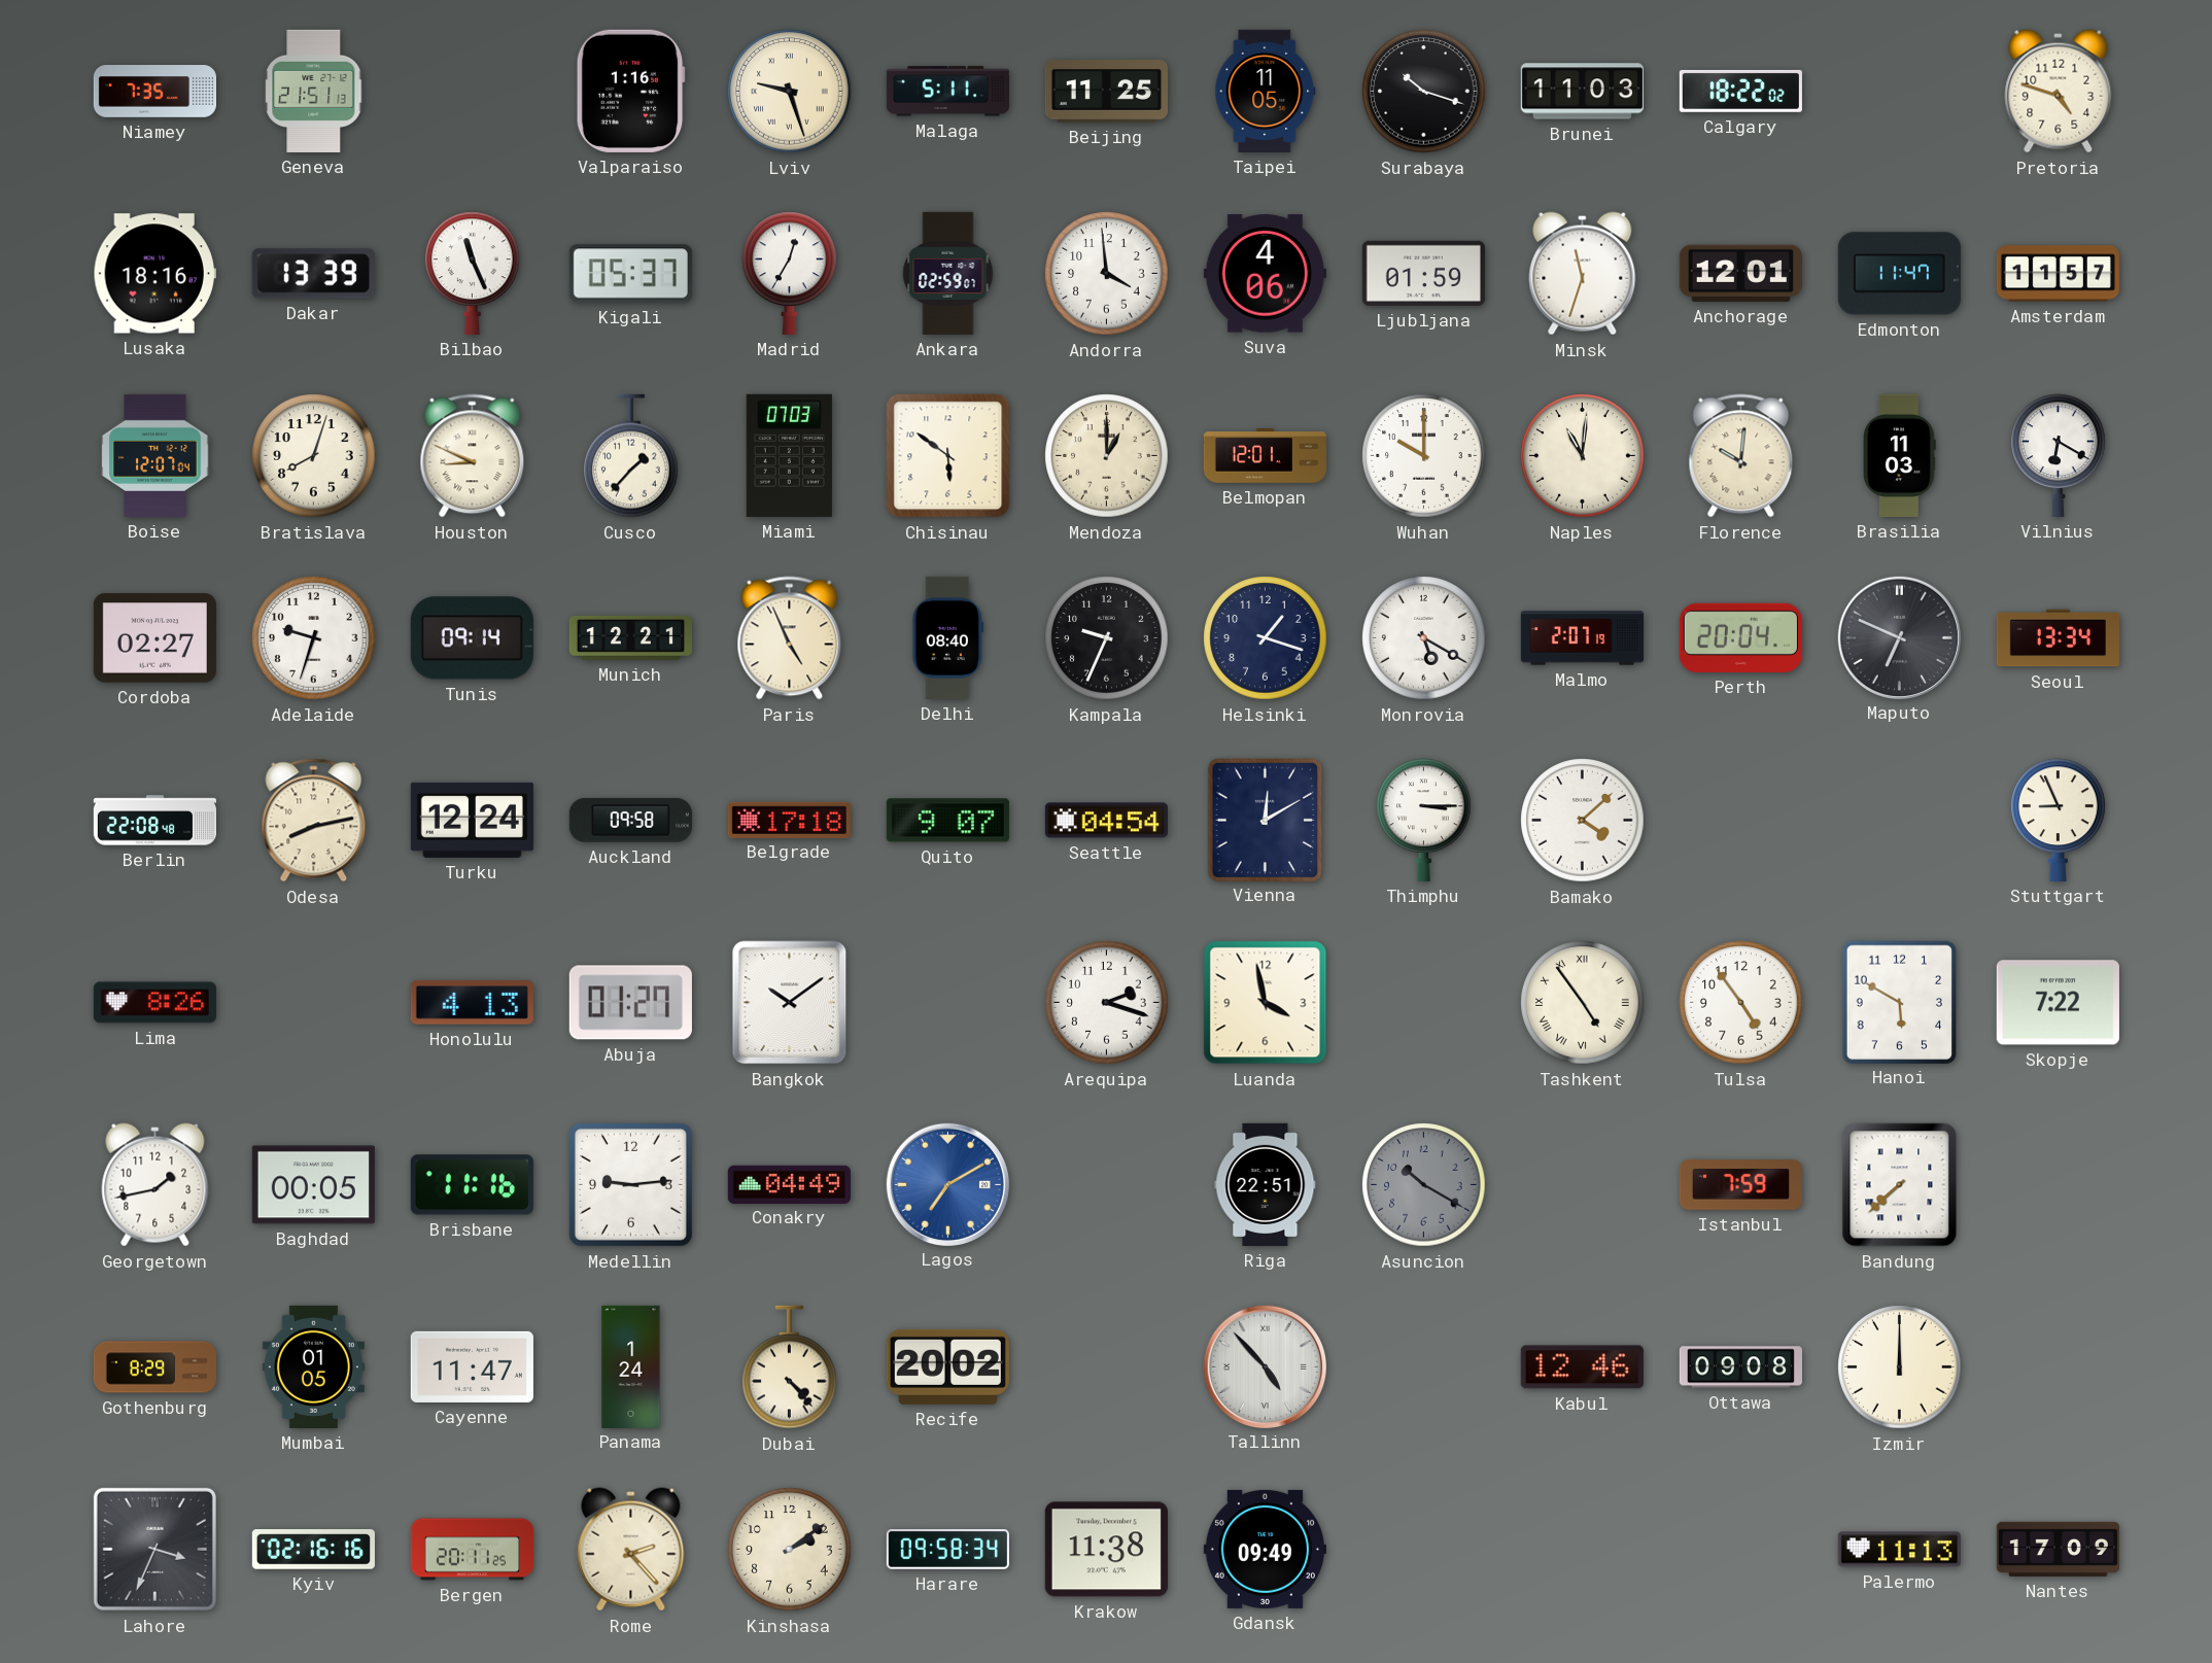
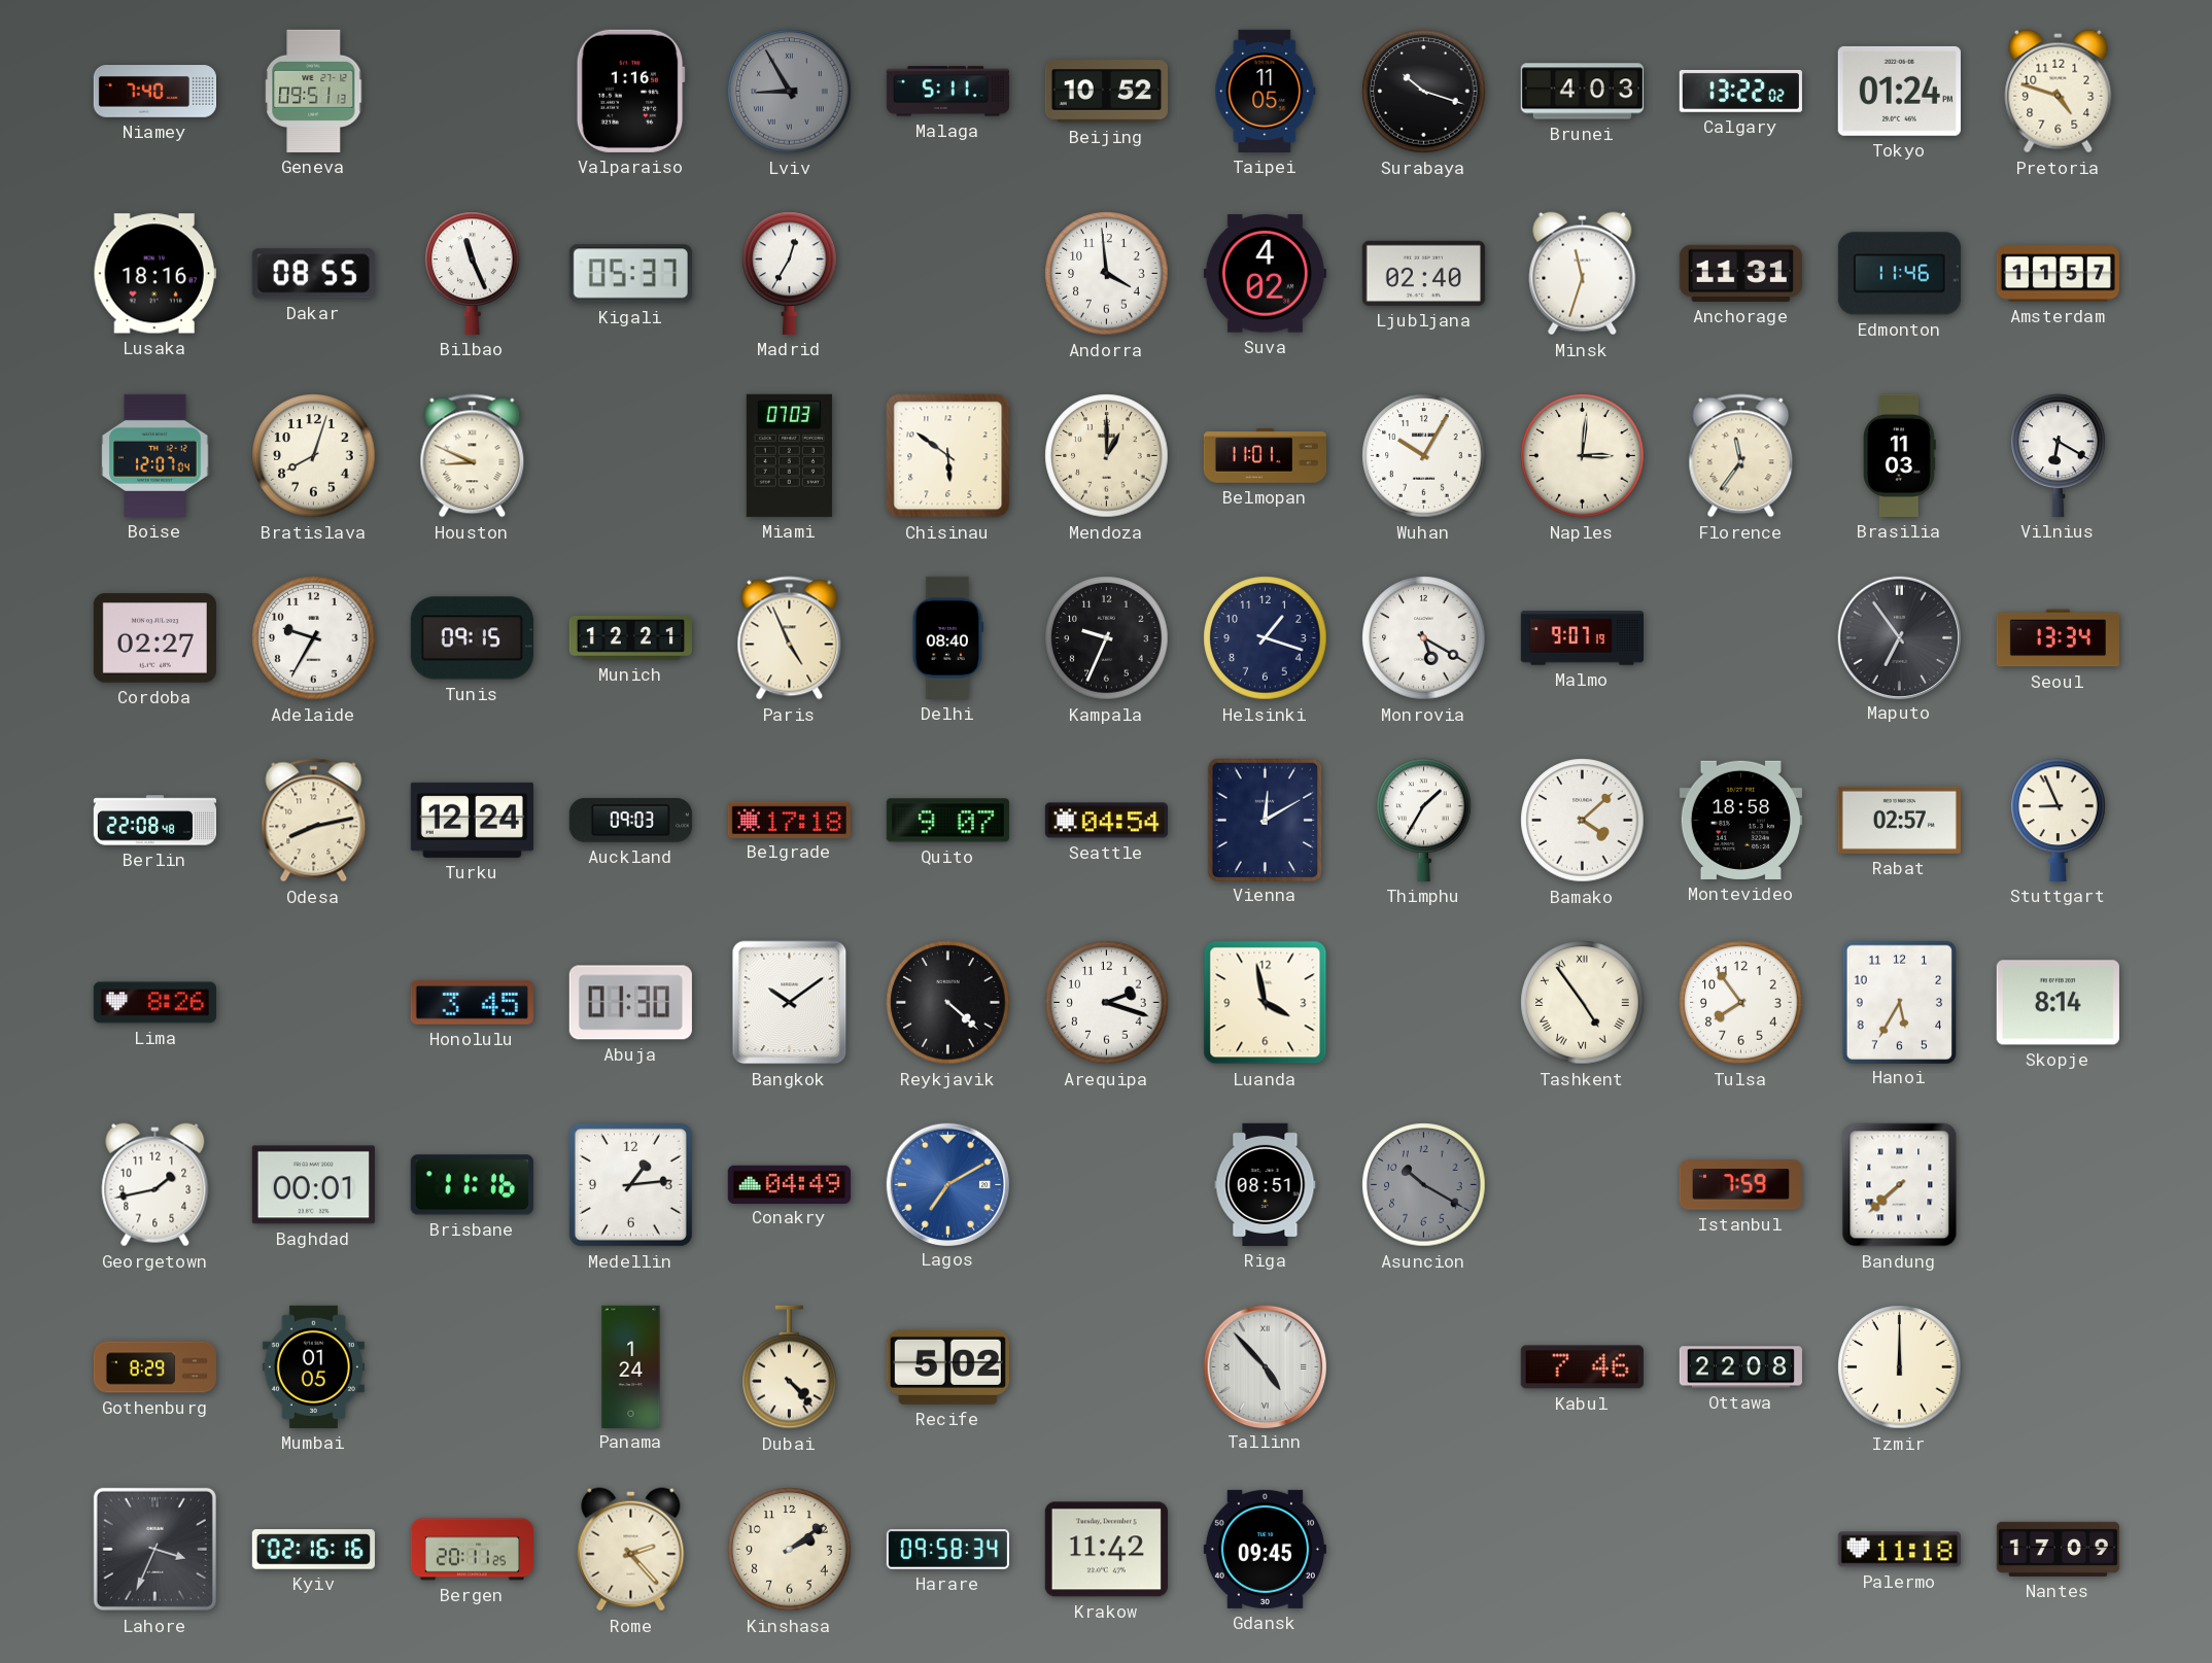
Niamey: 7:35 -> 7:40 (154, 92)
Geneva: 21:51 -> 09:51 (314, 91)
Lviv: 9:27 -> 8:55 (790, 92)
Lviv dial: cream -> grey (790, 92)
Beijing: 11:25 -> 10:52 (1106, 92)
Brunei: 11:03 -> 4:03 (1582, 92)
Calgary: 18:22 -> 13:22 (1740, 91)
Tokyo: none -> 01:24 (1899, 91)
Dakar: 13:39 -> 08:55 (313, 274)
Ankara: 02:59 -> none (948, 273)
Suva: 4:06 -> 4:02 (1265, 274)
Ljubljana: 01:59 -> 02:40 (1423, 273)
Anchorage: 12:01 -> 11:31 (1740, 273)
Edmonton: 11:47 -> 11:46 (1899, 274)
Cusco: 1:37 -> none (631, 456)
Belmopan: 12:01 -> 11:01 (1265, 456)
Wuhan: 10:00 -> 10:05 (1424, 456)
Naples: 11:01 -> 3:01 (1583, 456)
Florence: 10:01 -> 11:36 (1741, 456)
Adelaide: 9:33 -> 9:35 (314, 638)
Tunis: 09:14 -> 09:15 (472, 638)
Malmo: 2:07 -> 9:07 (1582, 638)
Perth: 20:04 -> none (1740, 637)
Maputo: 6:49 -> 6:54 (1899, 637)
Auckland: 09:58 -> 09:03 (630, 821)
Thimphu: 3:15 -> 1:35 (1424, 820)
Montevideo: none -> 18:58 (1740, 820)
Rabat: none -> 02:57 (1899, 820)
Honolulu: 4:13 -> 3:45 (472, 1002)
Abuja: 01:27 -> 01:30 (630, 1003)
Reykjavik: none -> 4:22 (948, 1003)
Tulsa: 4:54 -> 7:54 (1741, 1003)
Hanoi: 5:50 -> 5:35 (1899, 1002)
Skopje: 7:22 -> 8:14 (2058, 1003)
Baghdad: 00:05 -> 00:01 (313, 1185)
Medellin: 9:14 -> 1:14 (630, 1184)
Riga: 22:51 -> 08:51 (1266, 1184)
Cayenne: 11:47 -> none (472, 1366)
Recife: 20:02 -> 5:02 (947, 1366)
Kabul: 12:46 -> 7:46 (1582, 1367)
Ottawa: 09:08 -> 22:08 (1740, 1367)
Krakow: 11:38 -> 11:42 (1106, 1550)
Gdansk: 09:49 -> 09:45 (1265, 1549)
Palermo: 11:13 -> 11:18 (1899, 1550)
